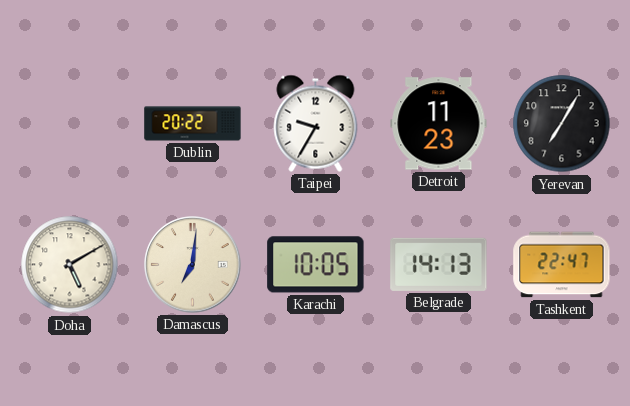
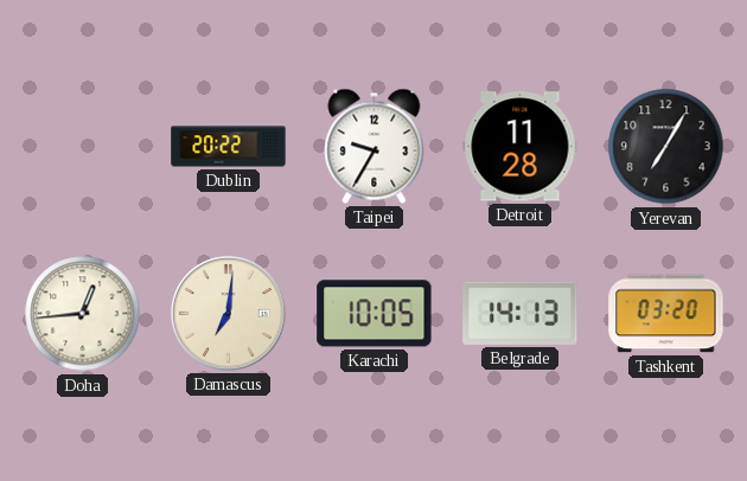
Detroit: 11:23 -> 11:28 (521, 147)
Doha: 5:10 -> 12:44 (83, 314)
Tashkent: 22:47 -> 03:20 (666, 314)
